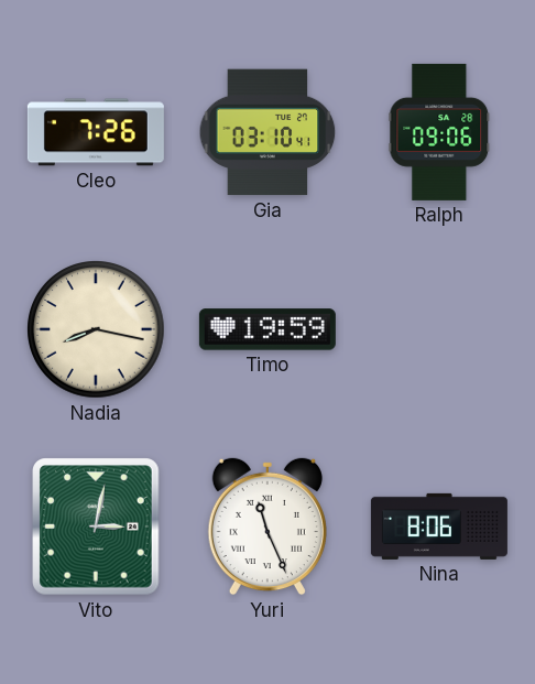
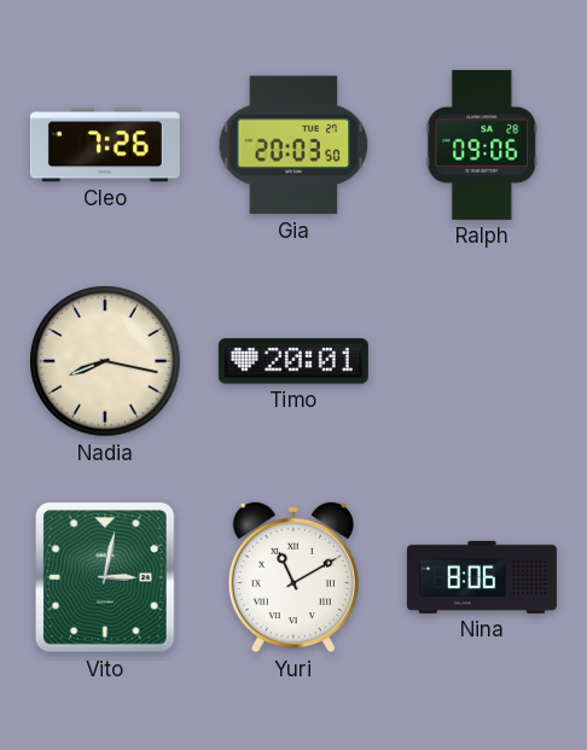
Gia: 03:10 -> 20:03 (293, 145)
Timo: 19:59 -> 20:01 (293, 361)
Yuri: 11:26 -> 11:10 (293, 577)
